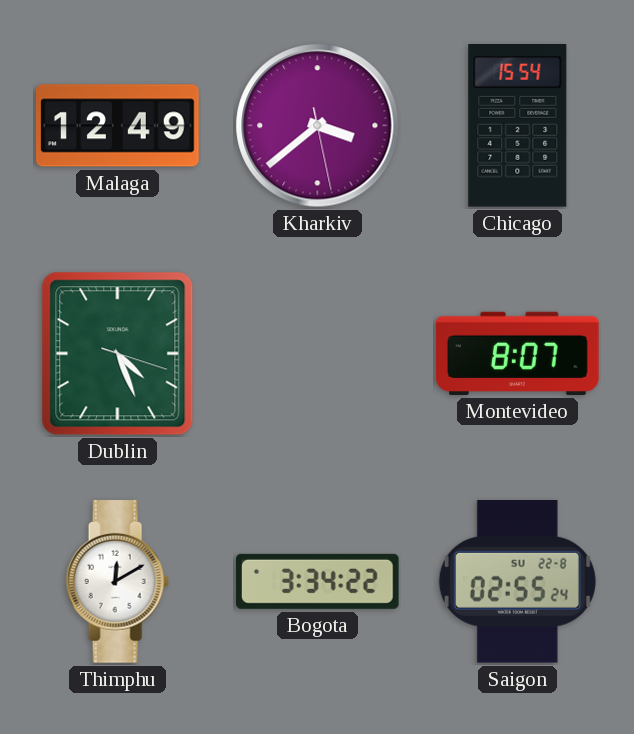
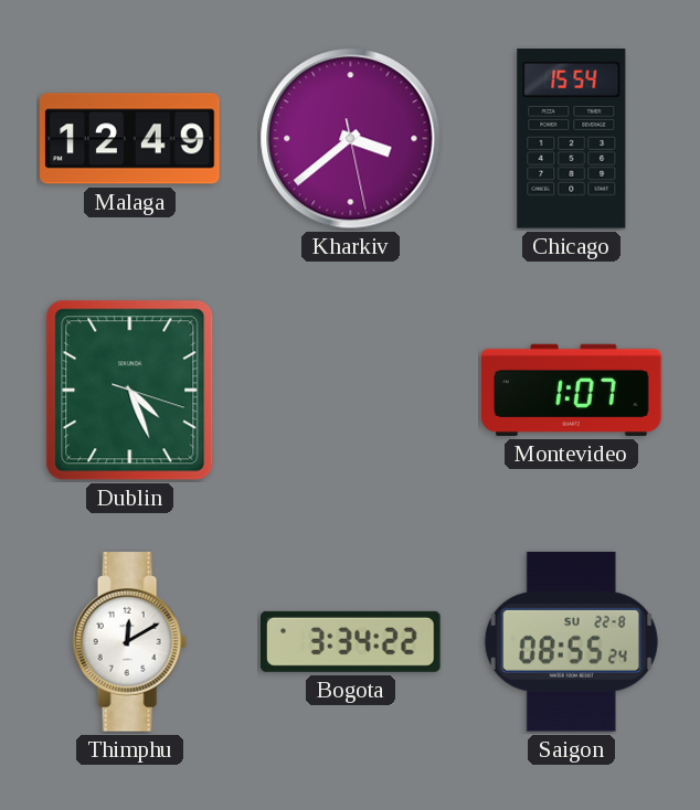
Montevideo: 8:07 -> 1:07 (572, 390)
Saigon: 02:55 -> 08:55 (571, 641)
